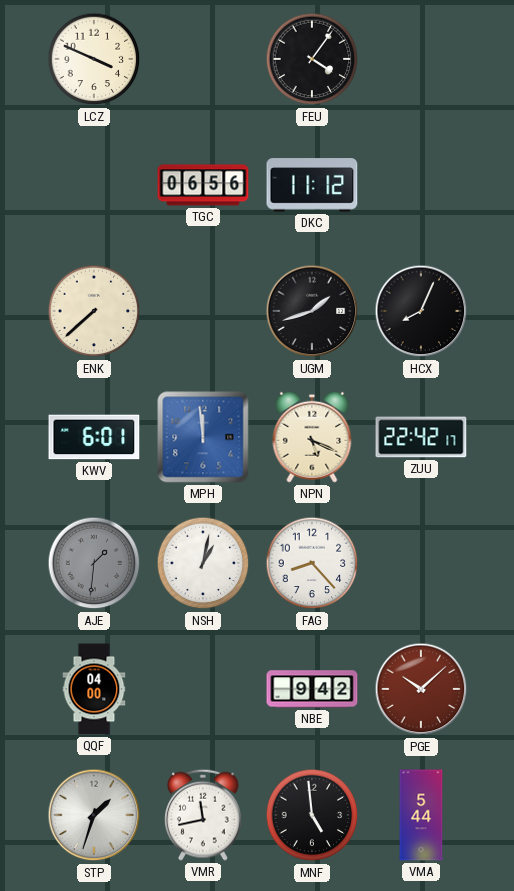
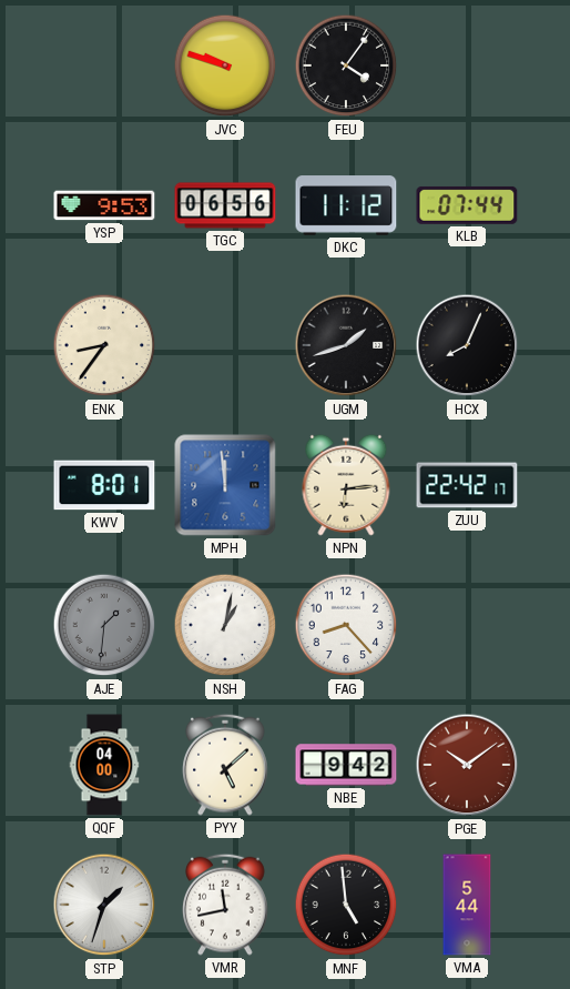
LCZ: 3:49 -> none (94, 59)
JVC: none -> 9:48 (225, 65)
YSP: none -> 9:53 (104, 205)
KLB: none -> 07:44 (467, 205)
ENK: 7:38 -> 8:36 (104, 345)
KWV: 6:01 -> 8:01 (104, 485)
NPN: 5:19 -> 6:14 (346, 485)
PYY: none -> 5:08 (225, 765)
PGE: 10:08 -> 10:09 (467, 765)
